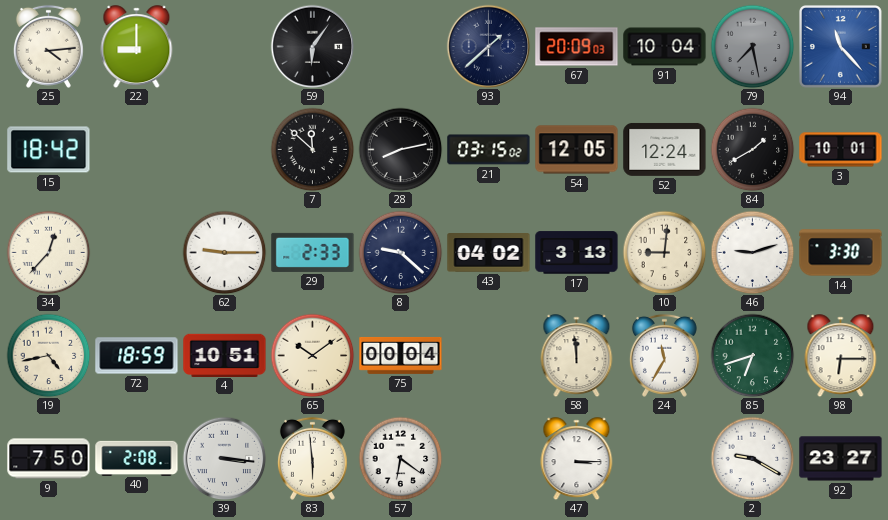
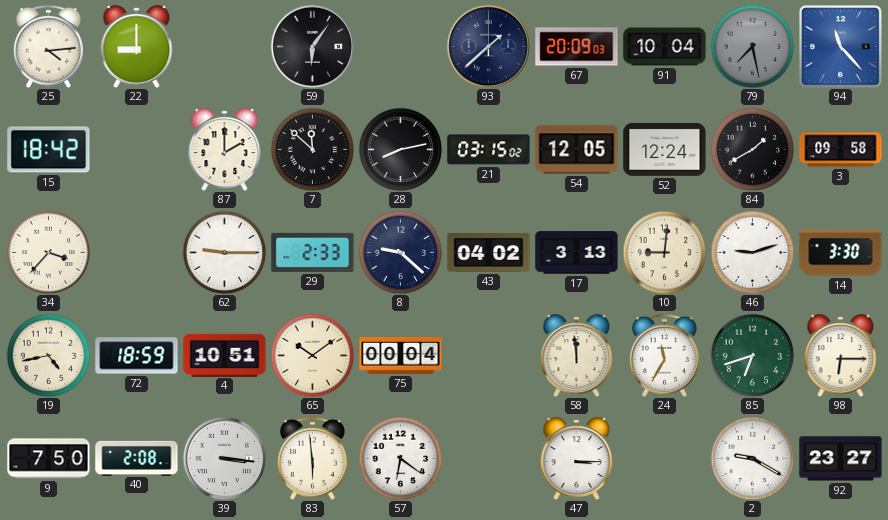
87: none -> 2:00 (225, 150)
3: 10:01 -> 09:58 (841, 150)
34: 12:37 -> 3:37 (48, 252)
